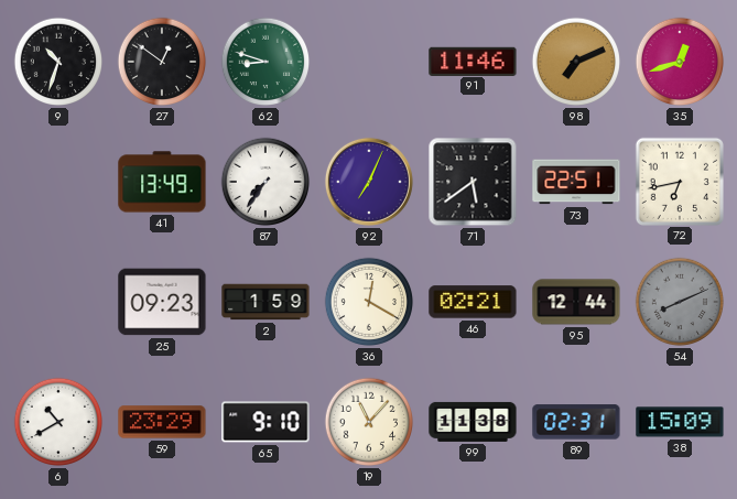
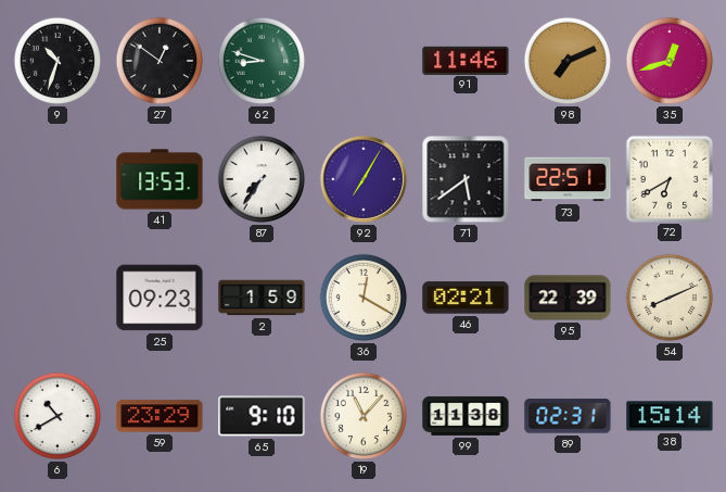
41: 13:49 -> 13:53 (160, 179)
92: 7:04 -> 7:05 (364, 179)
72: 6:43 -> 6:40 (668, 178)
95: 12:44 -> 22:39 (568, 298)
54 dial: grey -> cream (670, 298)
38: 15:09 -> 15:14 (670, 416)
